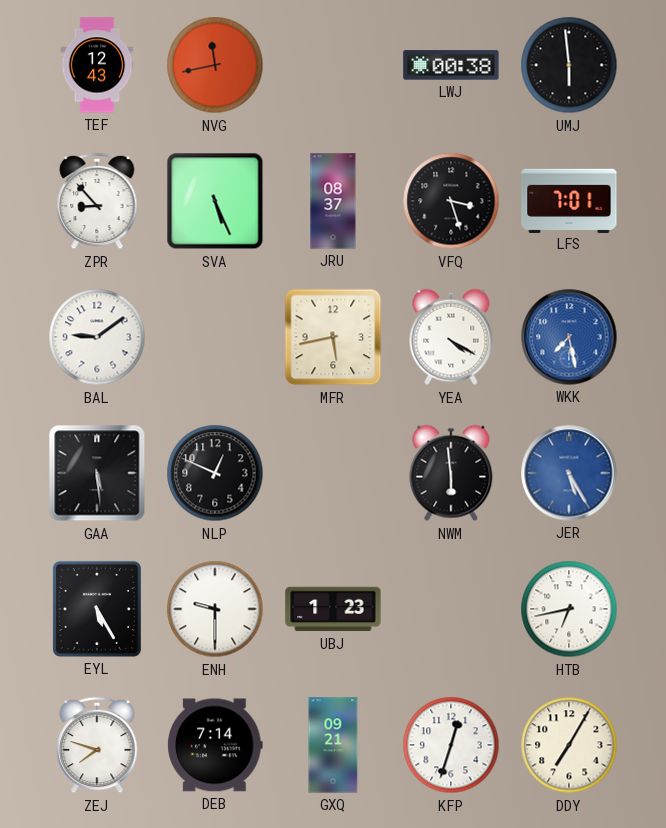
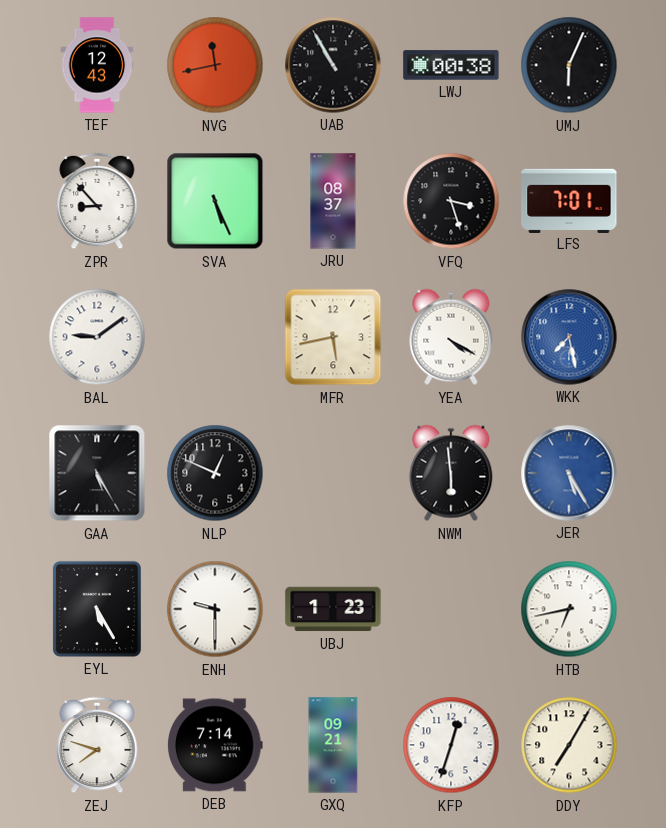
UAB: none -> 10:55 (333, 65)
UMJ: 5:59 -> 6:04 (569, 65)
GAA: 5:29 -> 5:25 (97, 473)
